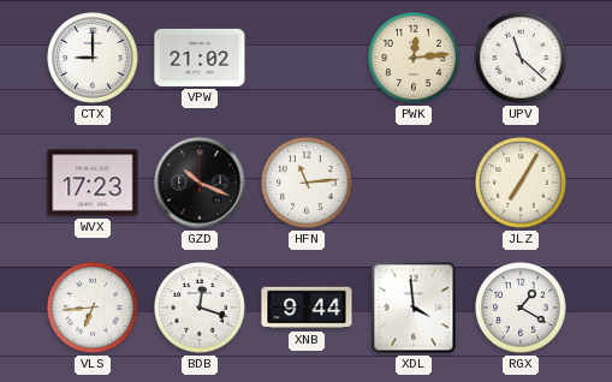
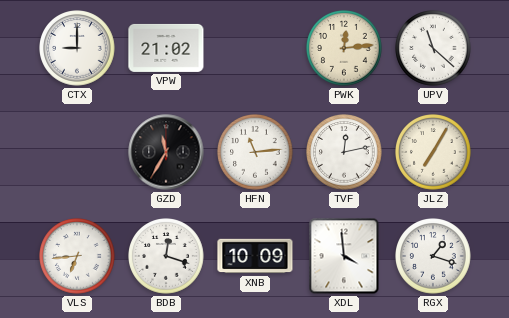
WVX: 17:23 -> none (93, 183)
GZD: 10:19 -> 11:35 (166, 152)
TVF: none -> 12:13 (344, 152)
XNB: 9:44 -> 10:09 (255, 256)
RGX: 1:20 -> 1:18 (433, 256)
